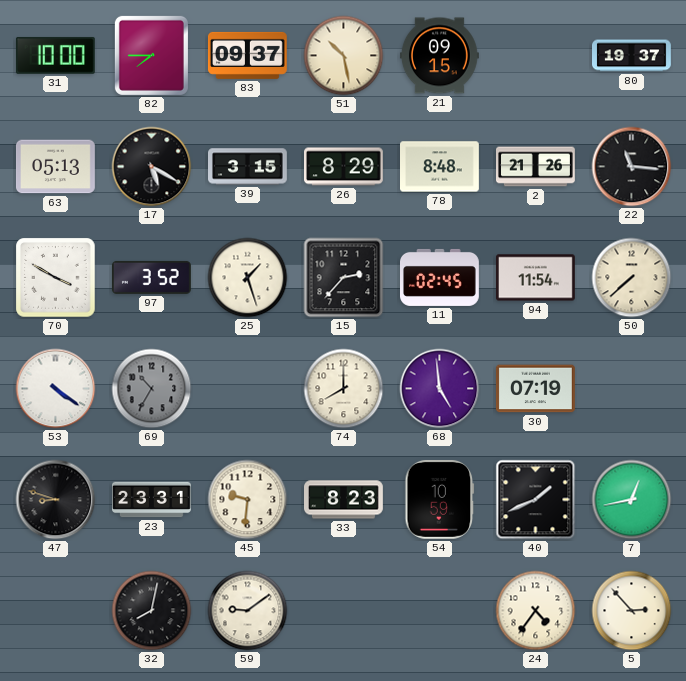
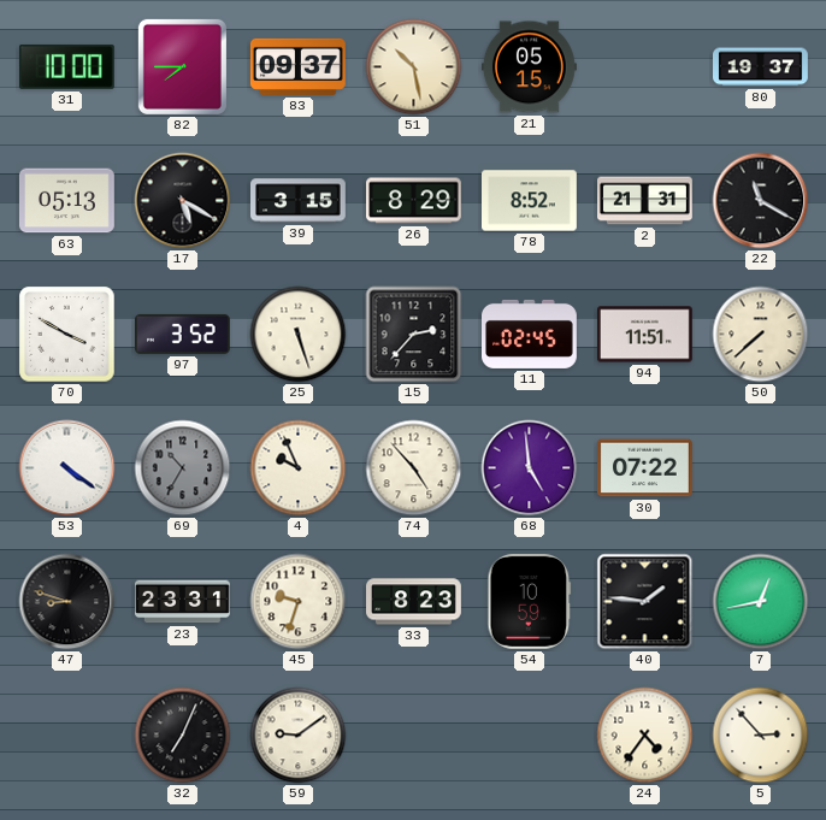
21: 09:15 -> 05:15 (529, 67)
78: 8:48 -> 8:52 (530, 201)
2: 21:26 -> 21:31 (645, 201)
22: 11:16 -> 11:20 (761, 201)
25: 1:27 -> 5:27 (299, 335)
94: 11:54 -> 11:51 (645, 335)
4: none -> 9:56 (299, 468)
74: 8:00 -> 4:53 (414, 468)
30: 07:19 -> 07:22 (645, 468)
45: 9:31 -> 9:33 (299, 602)
40: 1:41 -> 1:46 (645, 602)
32: 8:02 -> 7:04 (183, 736)
